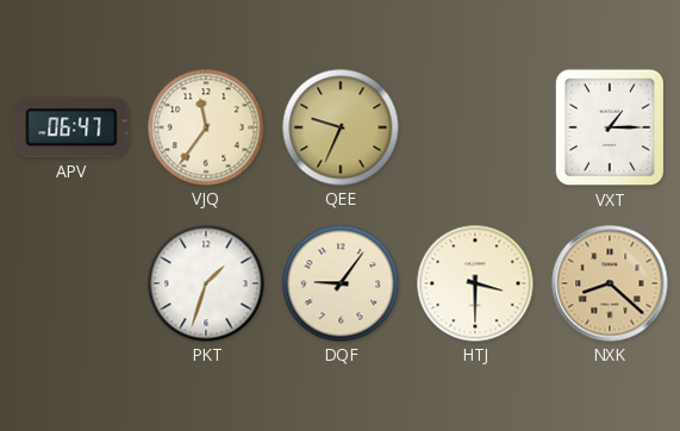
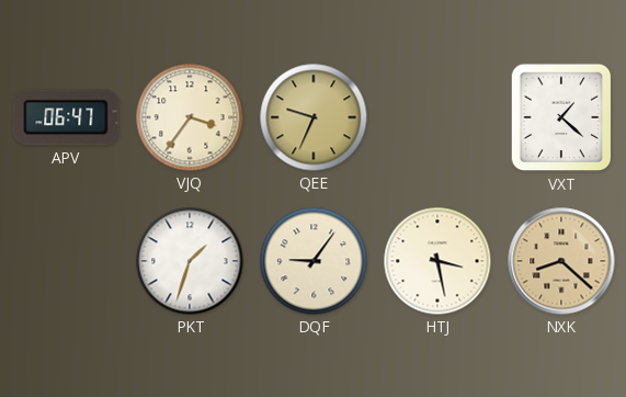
VJQ: 11:36 -> 3:36 (190, 117)
VXT: 1:15 -> 1:22 (561, 117)
HTJ: 3:30 -> 3:28 (437, 261)
